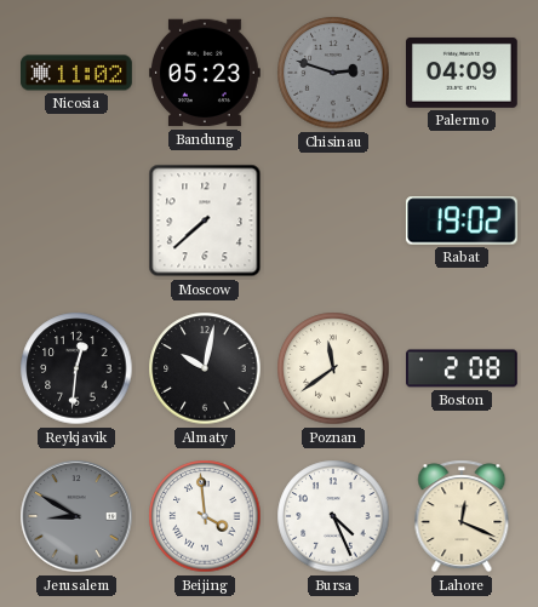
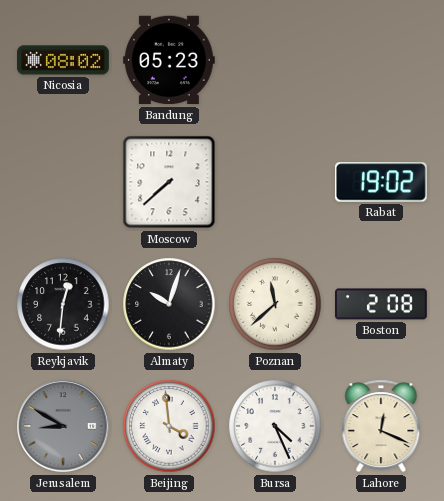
Nicosia: 11:02 -> 08:02 (64, 60)
Chisinau: 2:48 -> none (333, 73)
Palermo: 04:09 -> none (463, 73)
Almaty: 10:02 -> 10:03 (169, 304)
Poznan: 11:39 -> 11:38 (275, 304)
